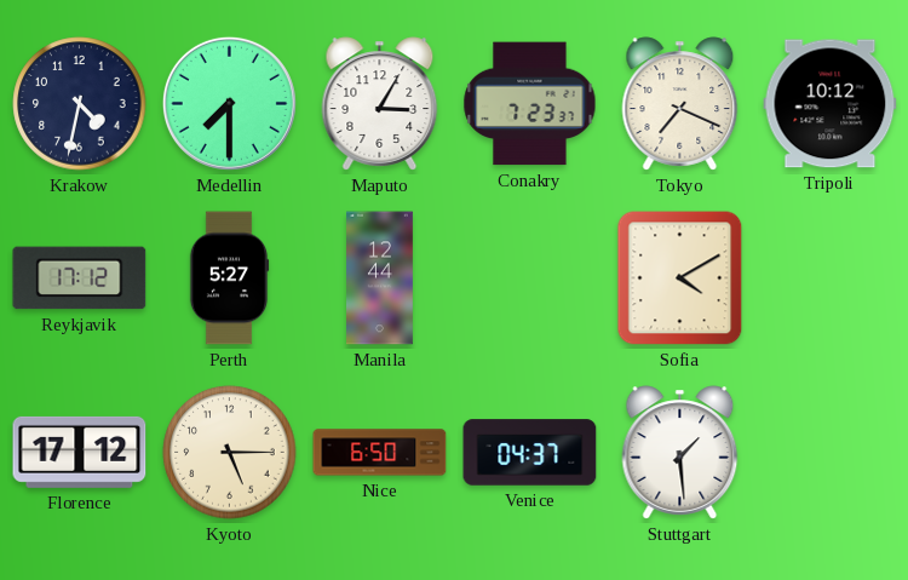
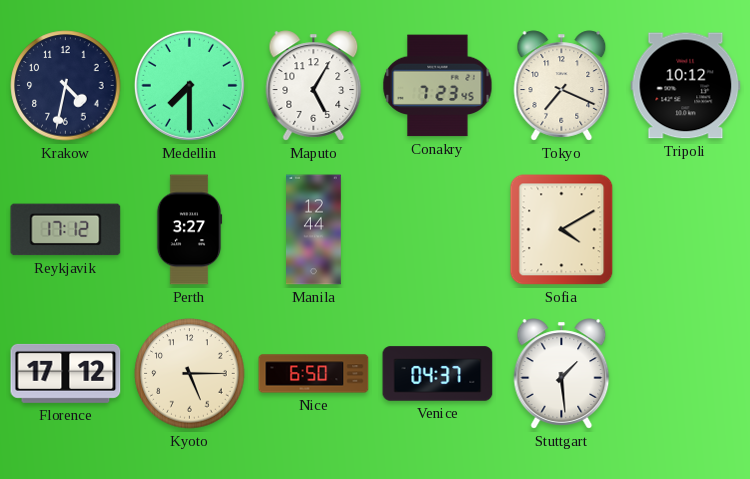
Maputo: 3:05 -> 5:05 (314, 86)
Conakry: 7:23:37 -> 7:23:45 (438, 86)
Perth: 5:27 -> 3:27 (189, 230)
